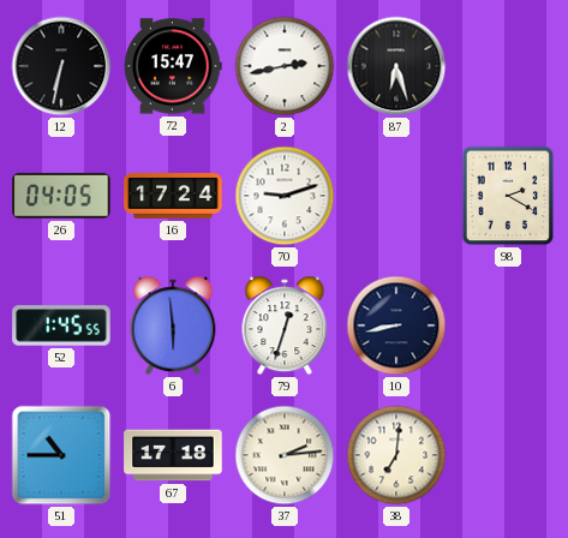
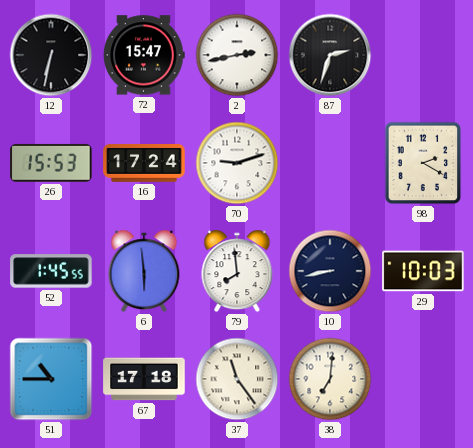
87: 6:27 -> 2:33 (330, 55)
26: 04:05 -> 15:53 (51, 163)
79: 12:33 -> 7:59 (237, 271)
29: none -> 10:03 (423, 271)
37: 2:14 -> 11:24 (237, 379)
